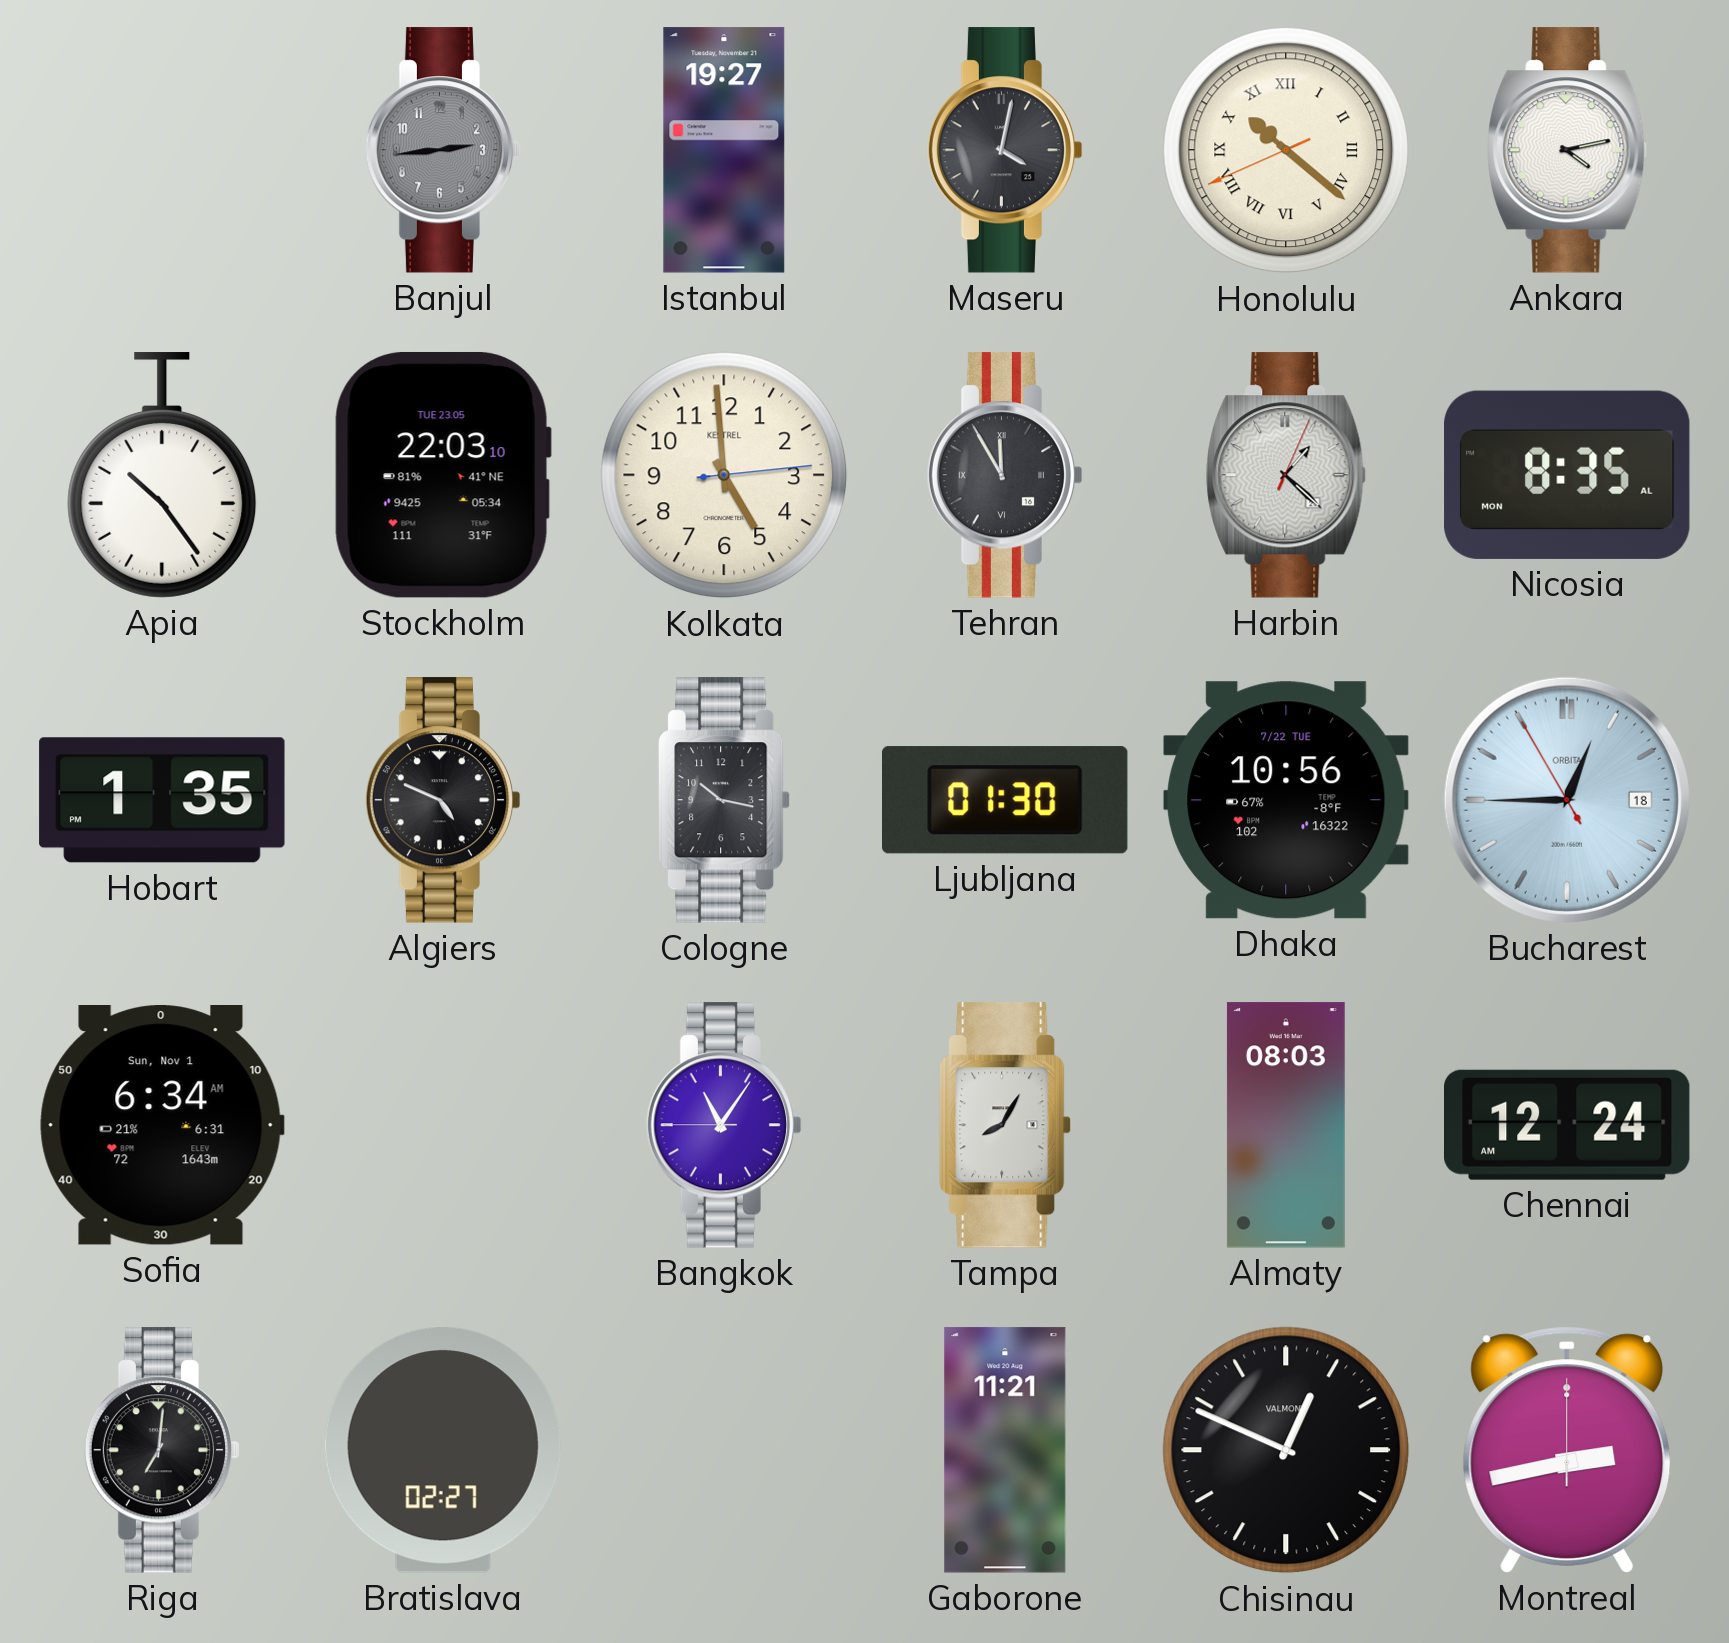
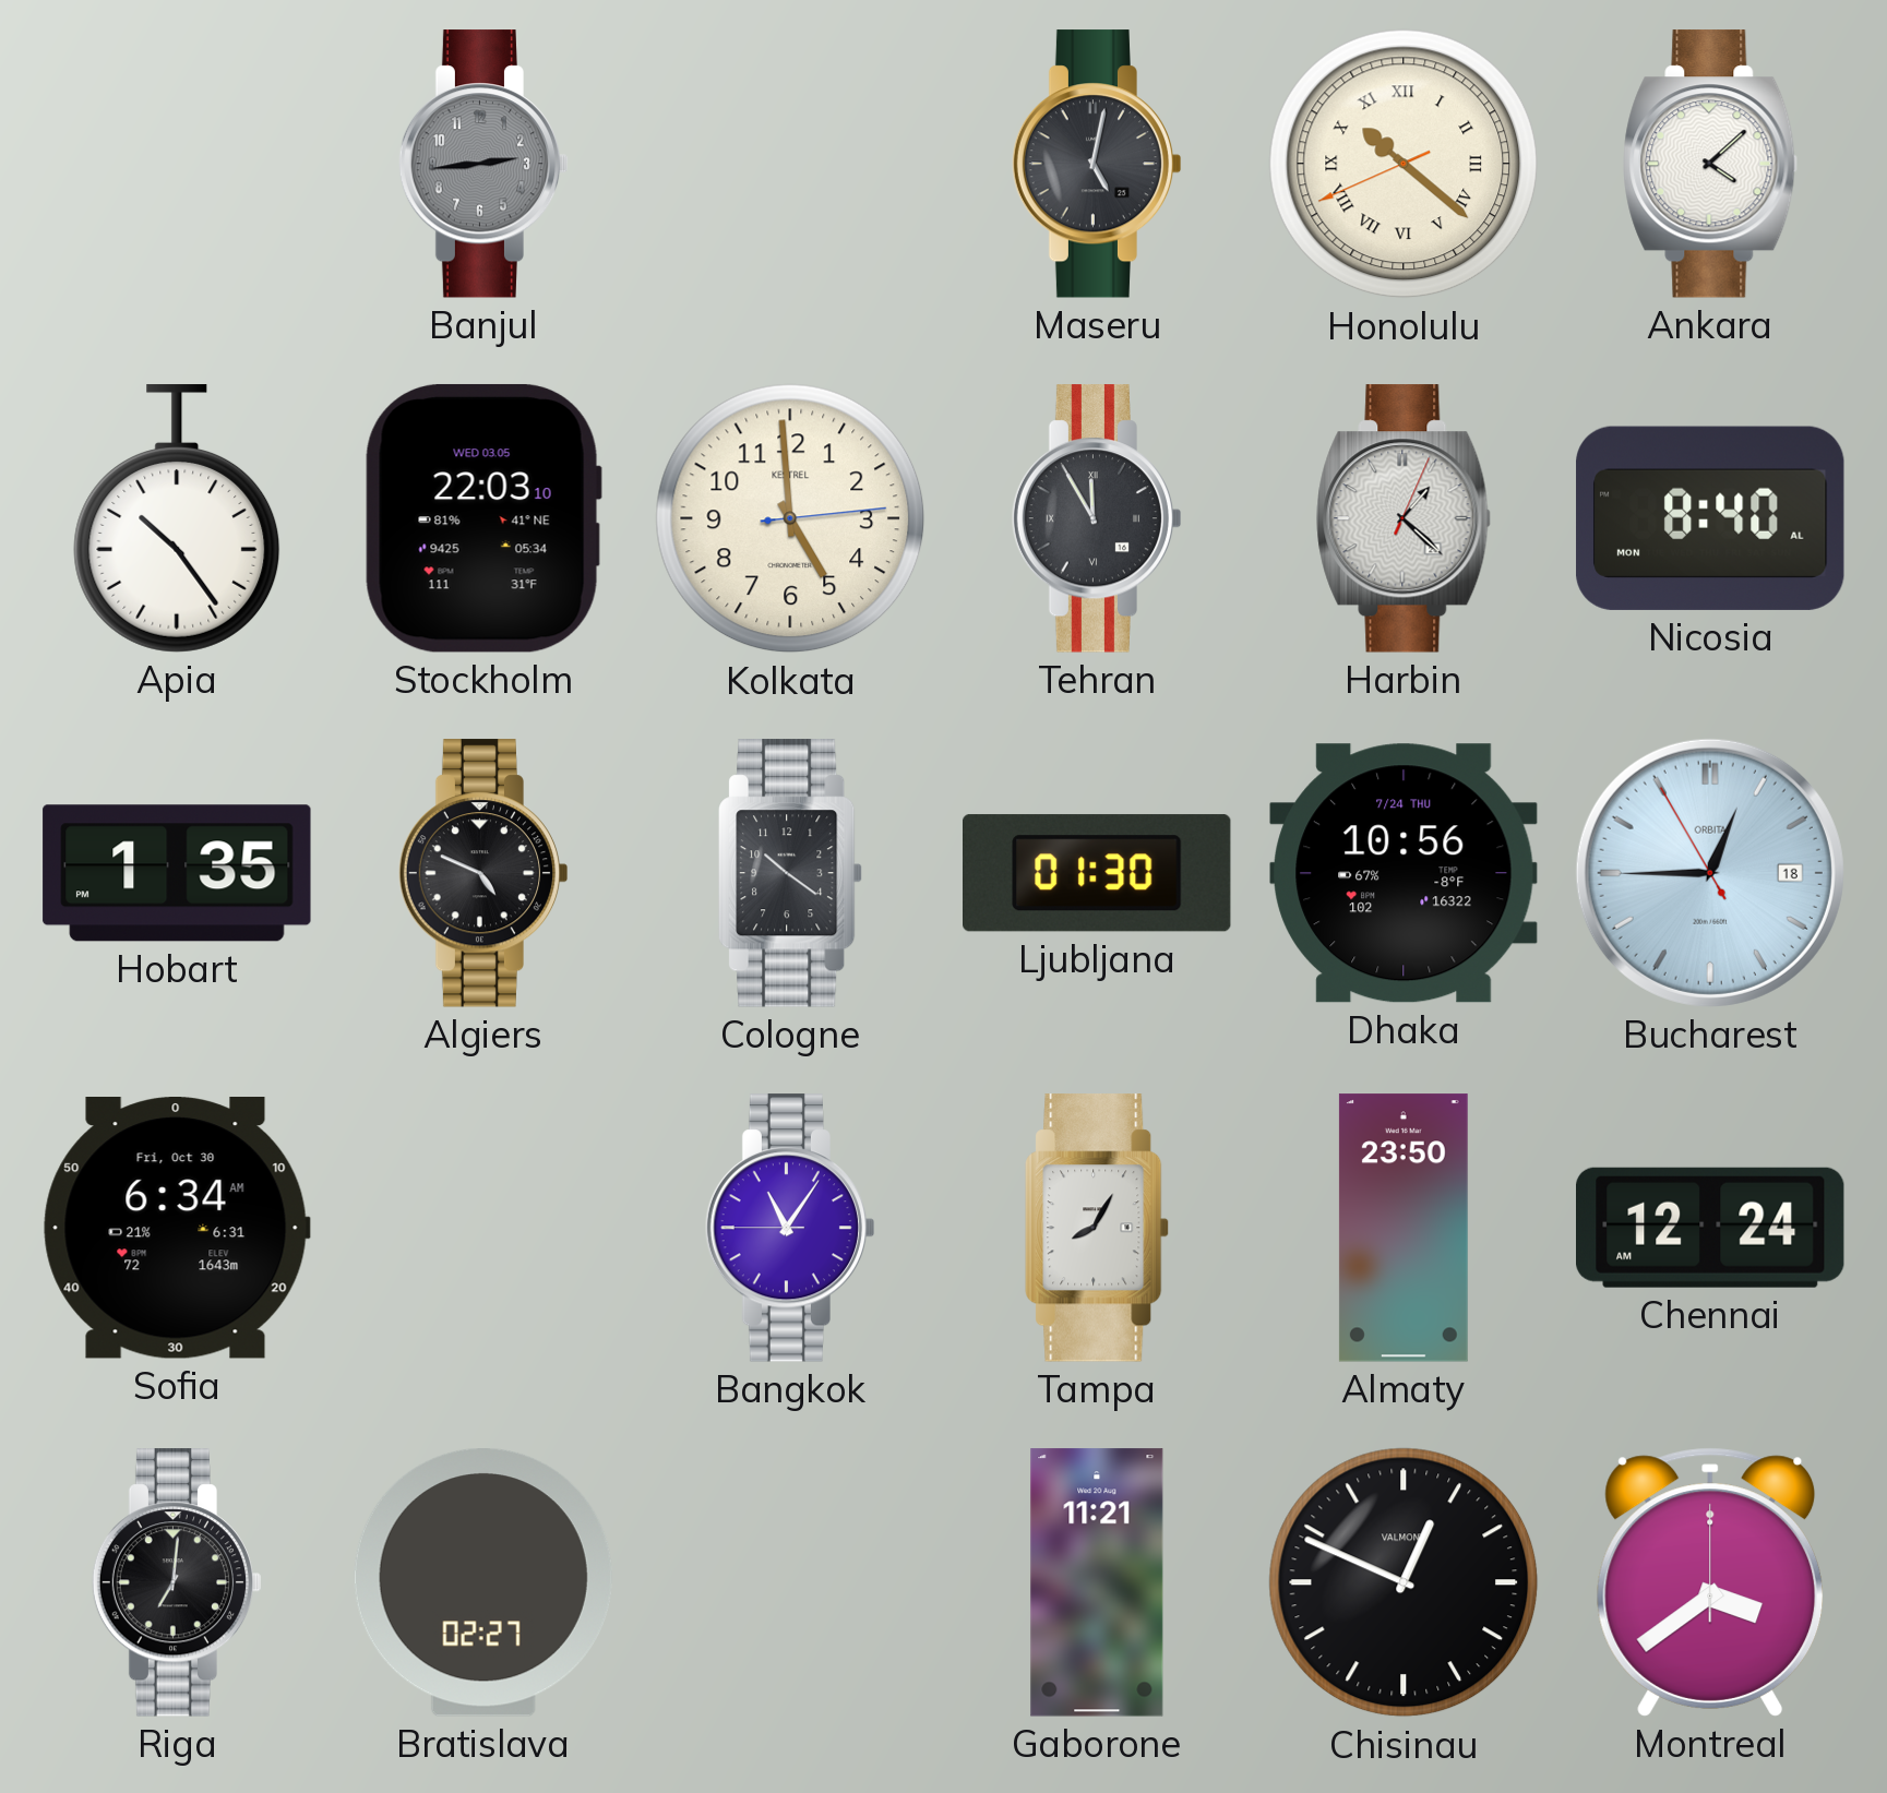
Istanbul: 19:27 -> none (724, 150)
Maseru: 4:02 -> 5:02 (1097, 164)
Ankara: 4:13 -> 4:08 (1710, 164)
Stockholm date: TUE 23.05 -> WED 03.05 (483, 518)
Nicosia: 8:35 -> 8:40 (1710, 518)
Cologne: 10:17 -> 10:21 (790, 873)
Dhaka date: 7/22 TUE -> 7/24 THU (1404, 873)
Sofia date: Sun, Nov 1 -> Fri, Oct 30 (177, 1229)
Almaty: 08:03 -> 23:50 (1404, 1228)
Montreal: 2:43 -> 3:39 (1710, 1582)
